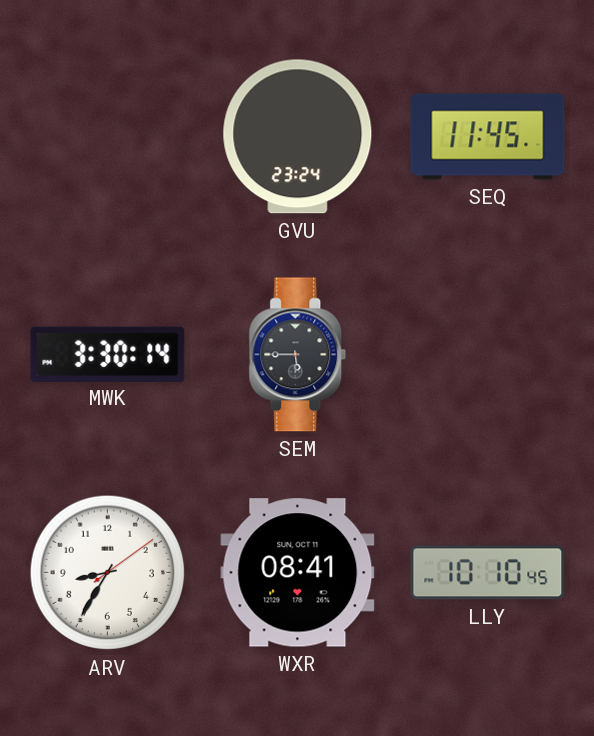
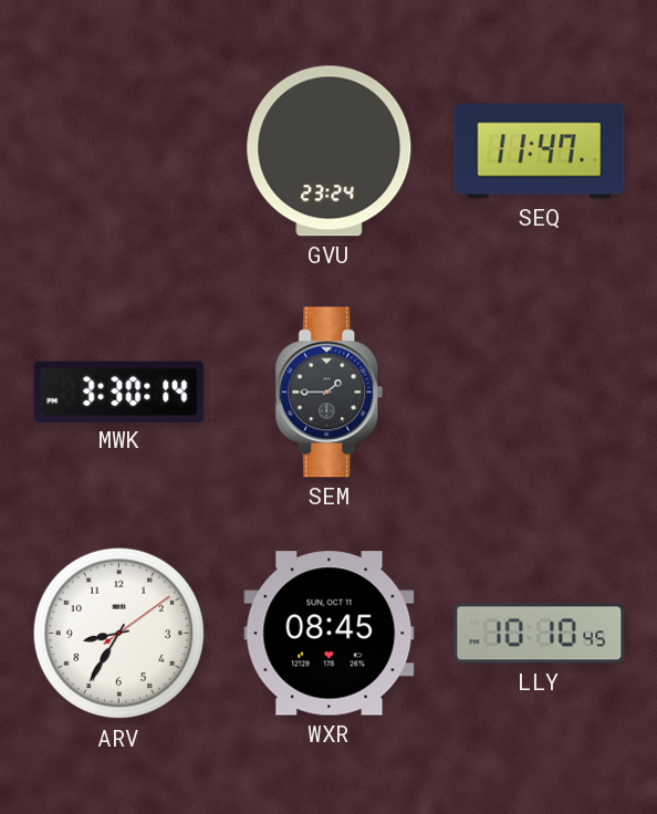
SEQ: 11:45 -> 11:47 (540, 152)
SEM: 5:45 -> 1:45 (330, 393)
WXR: 08:41 -> 08:45 (330, 634)
